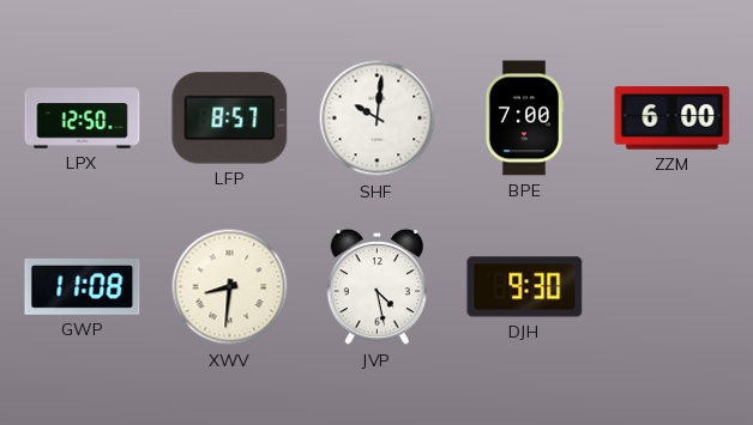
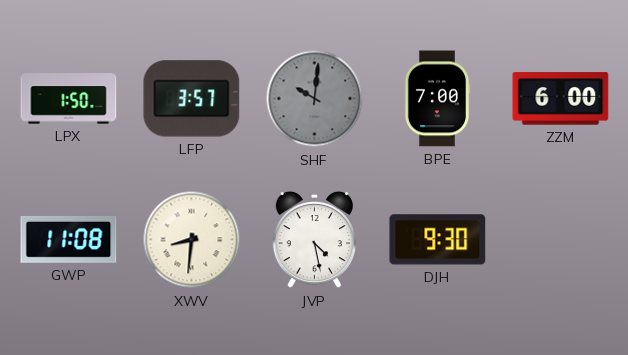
LPX: 12:50 -> 1:50 (69, 99)
LFP: 8:57 -> 3:57 (192, 99)
SHF dial: white -> grey (315, 99)
